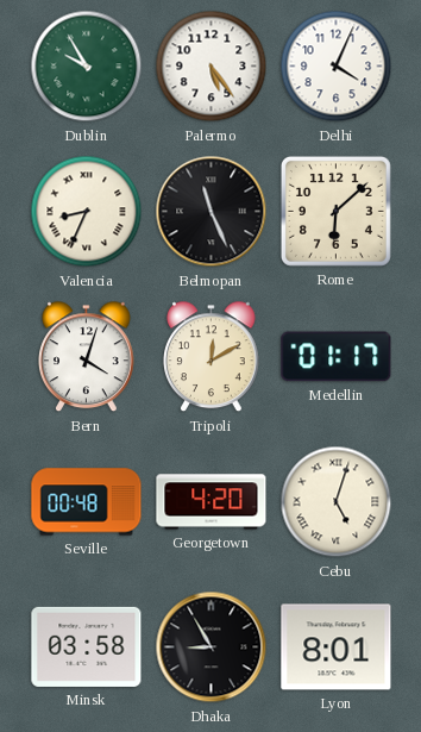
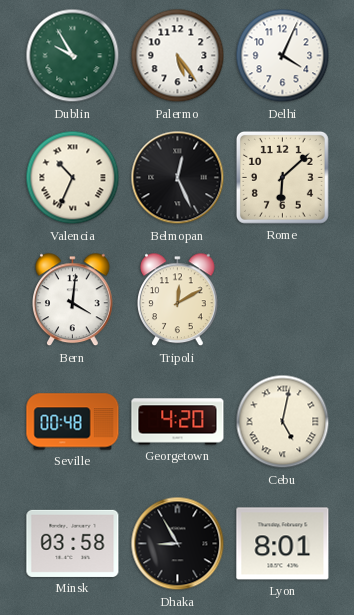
Valencia: 8:34 -> 10:34 (73, 178)
Belmopan: 11:26 -> 12:26 (178, 178)
Bern: 4:03 -> 4:01 (73, 300)
Medellin: 01:17 -> none (337, 357)
Cebu: 5:03 -> 5:02 (283, 422)
